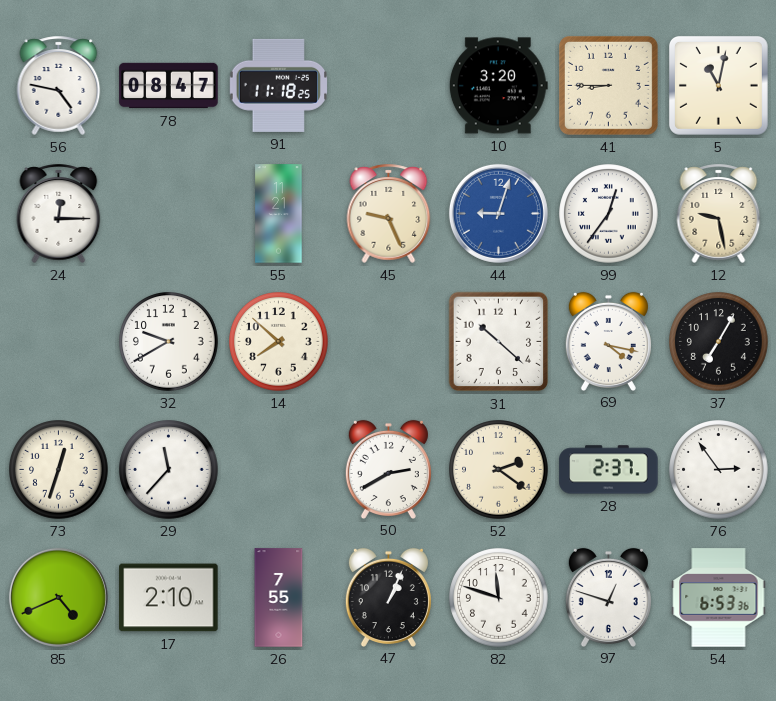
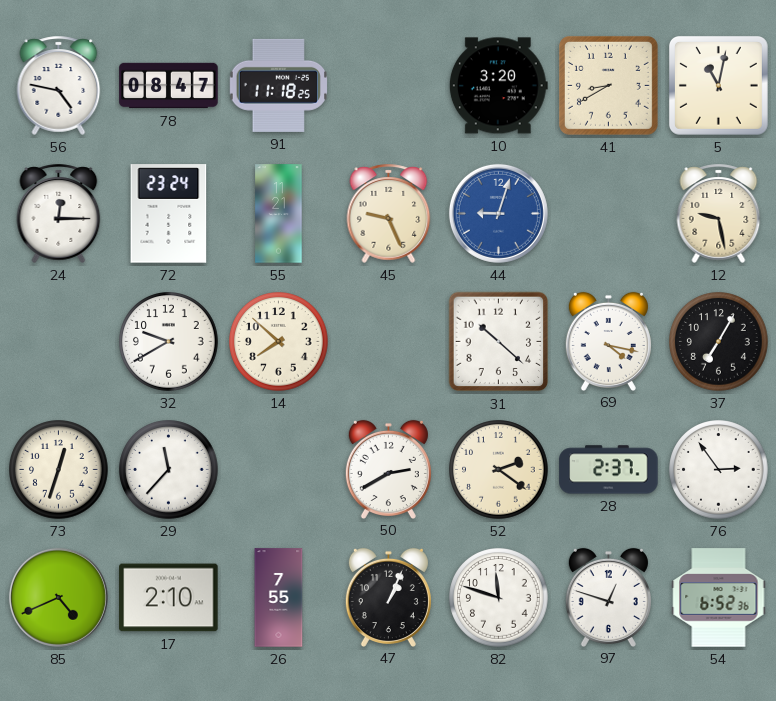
41: 8:45 -> 8:40 (608, 85)
72: none -> 23:24 (169, 214)
99: 12:36 -> none (609, 214)
54: 6:53 -> 6:52 (719, 598)
